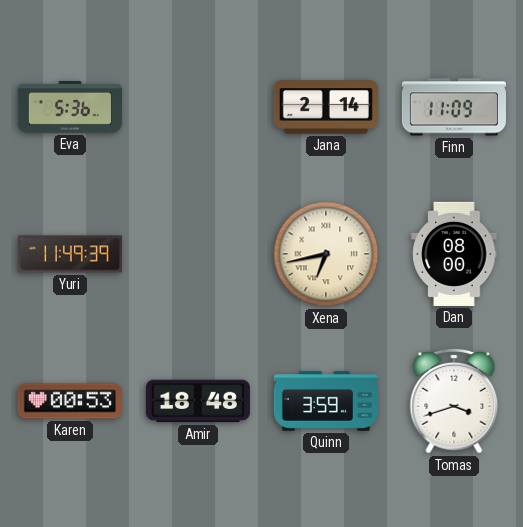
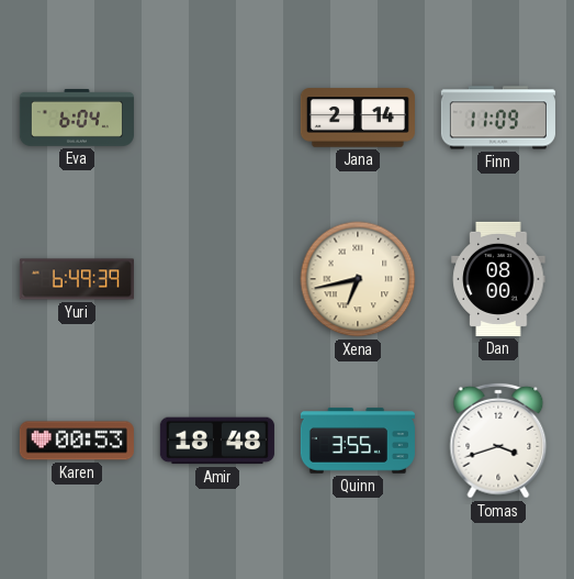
Eva: 5:36 -> 6:04 (77, 119)
Yuri: 11:49 -> 6:49 (77, 279)
Quinn: 3:59 -> 3:55 (358, 441)
